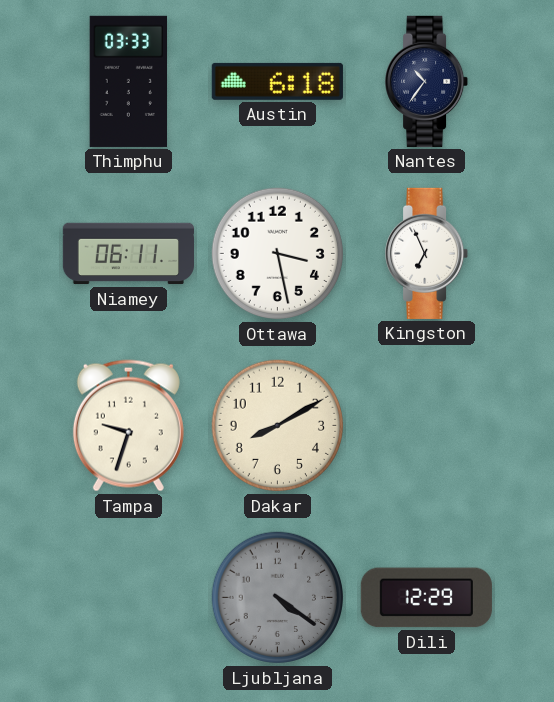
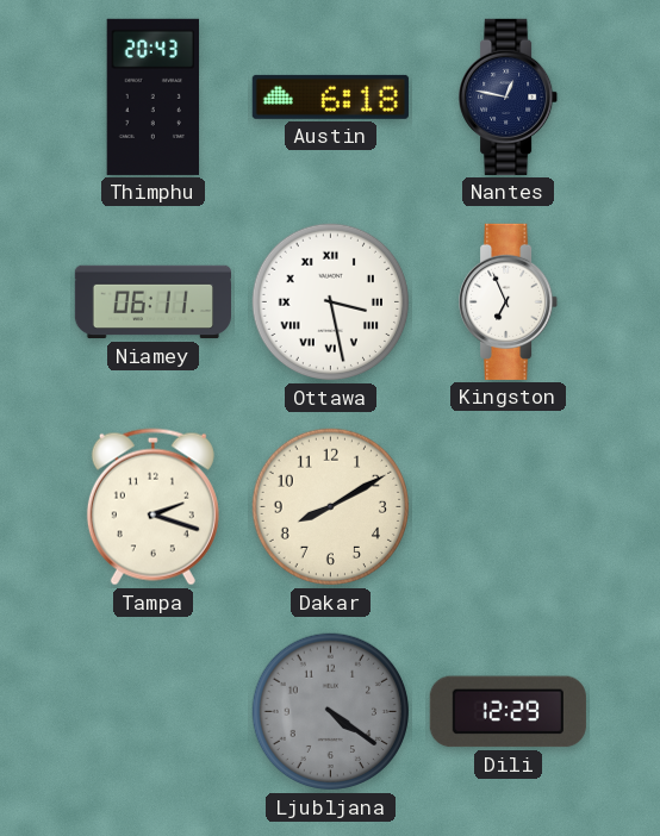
Thimphu: 03:33 -> 20:43 (154, 96)
Nantes: 10:36 -> 12:47 (509, 96)
Ottawa numerals: Arabic -> Roman (331, 302)
Tampa: 9:33 -> 2:18 (152, 507)
